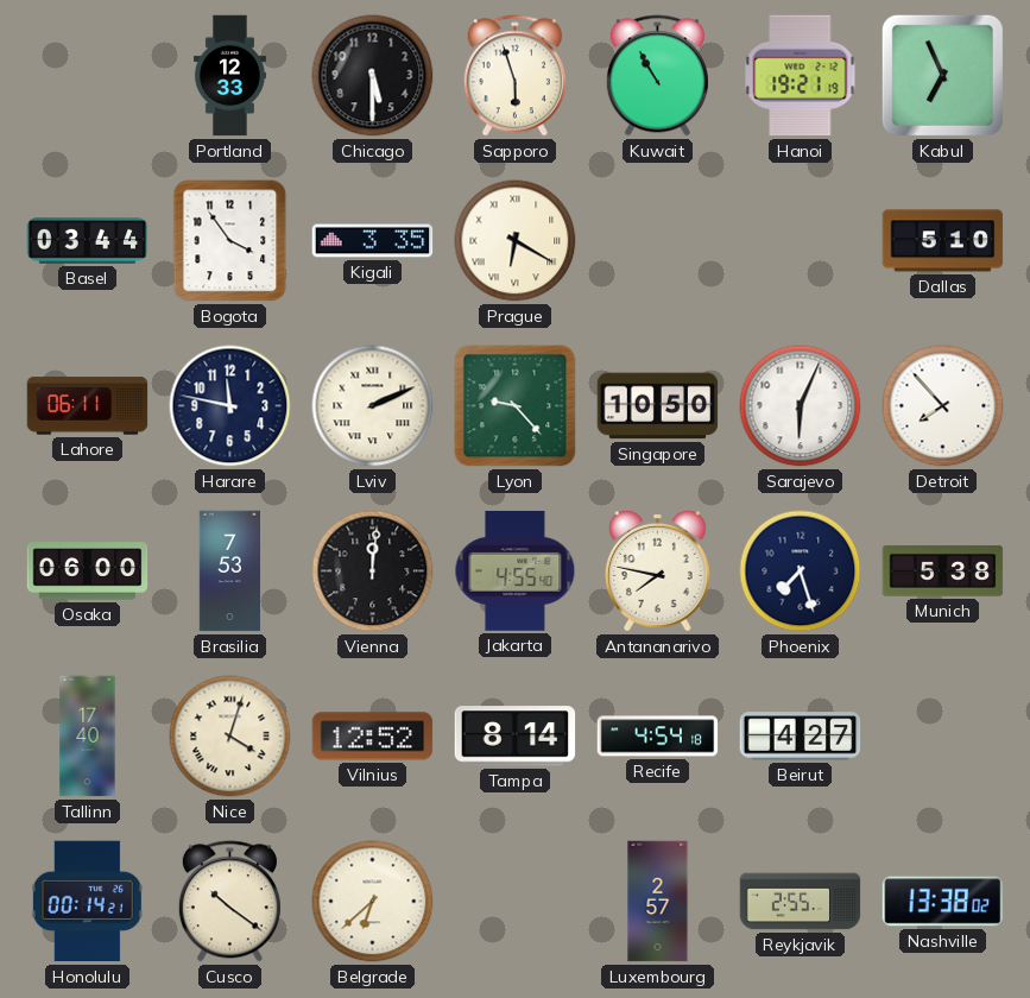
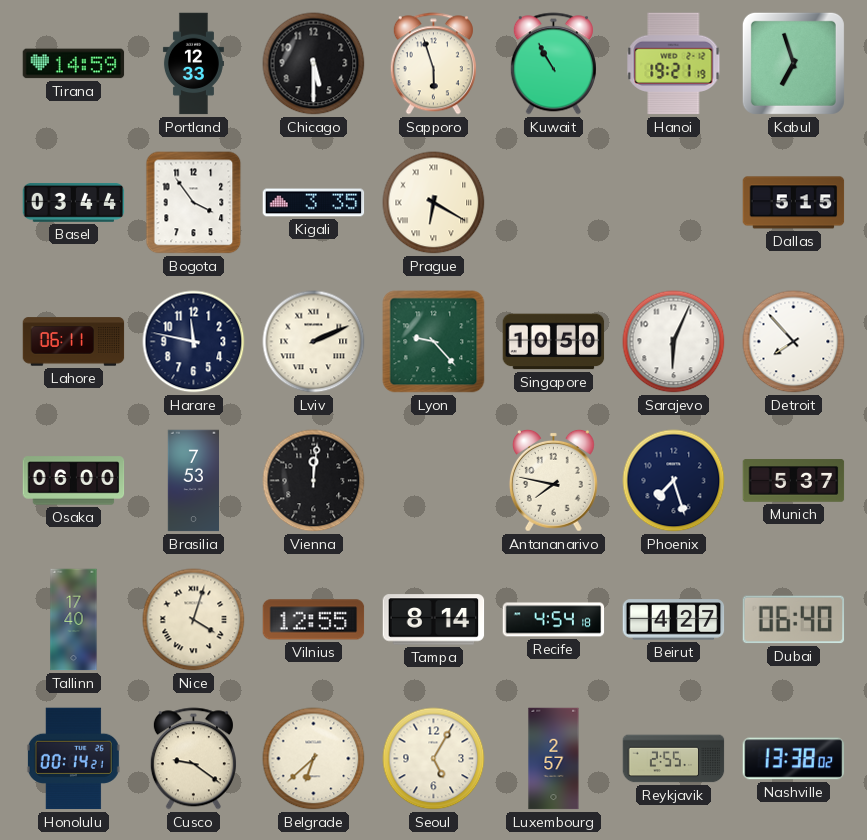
Tirana: none -> 14:59 (74, 64)
Kabul: 6:56 -> 6:57 (793, 63)
Dallas: 5:10 -> 5:15 (794, 203)
Jakarta: 4:55 -> none (516, 570)
Munich: 5:38 -> 5:37 (794, 481)
Vilnius: 12:52 -> 12:55 (314, 620)
Dubai: none -> 06:40 (794, 620)
Cusco: 10:21 -> 9:21 (193, 759)
Seoul: none -> 5:05 (434, 759)
